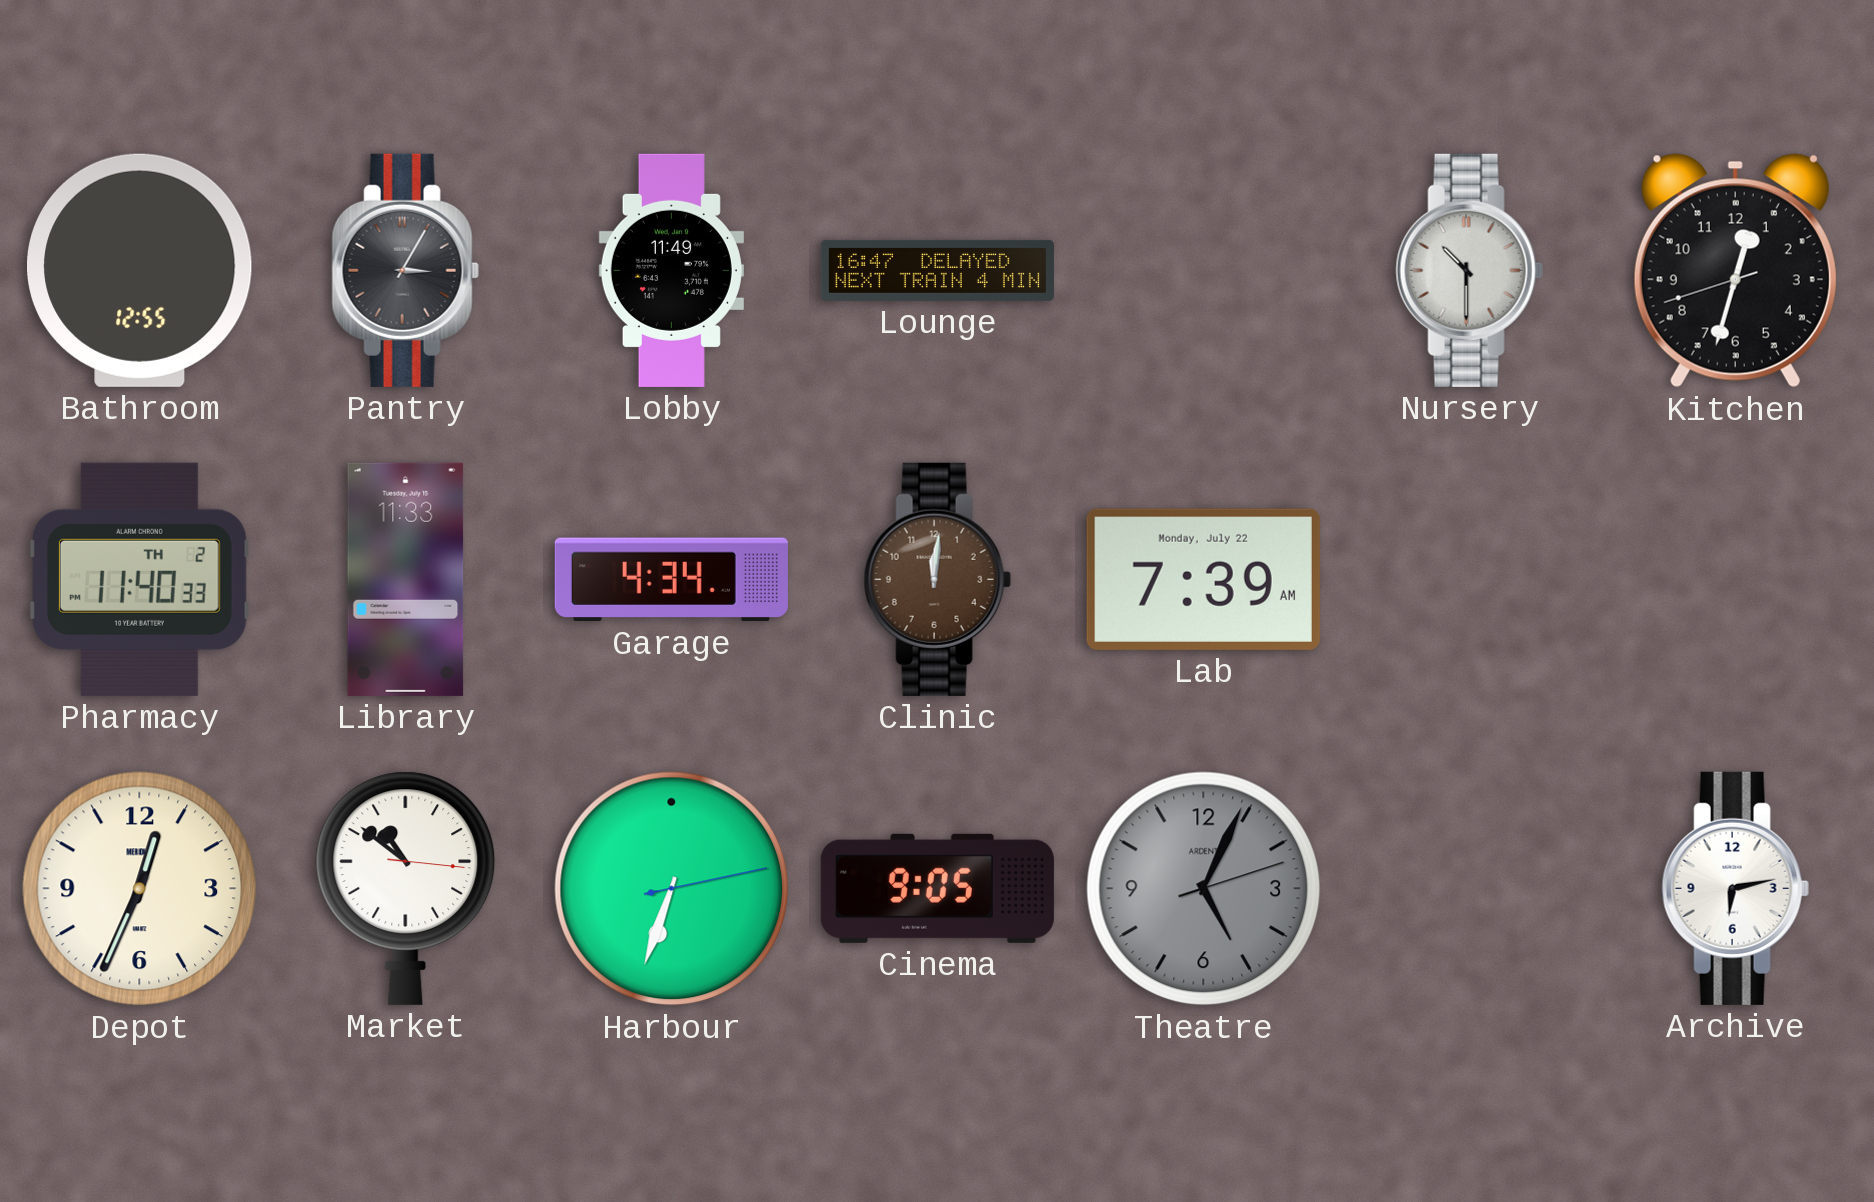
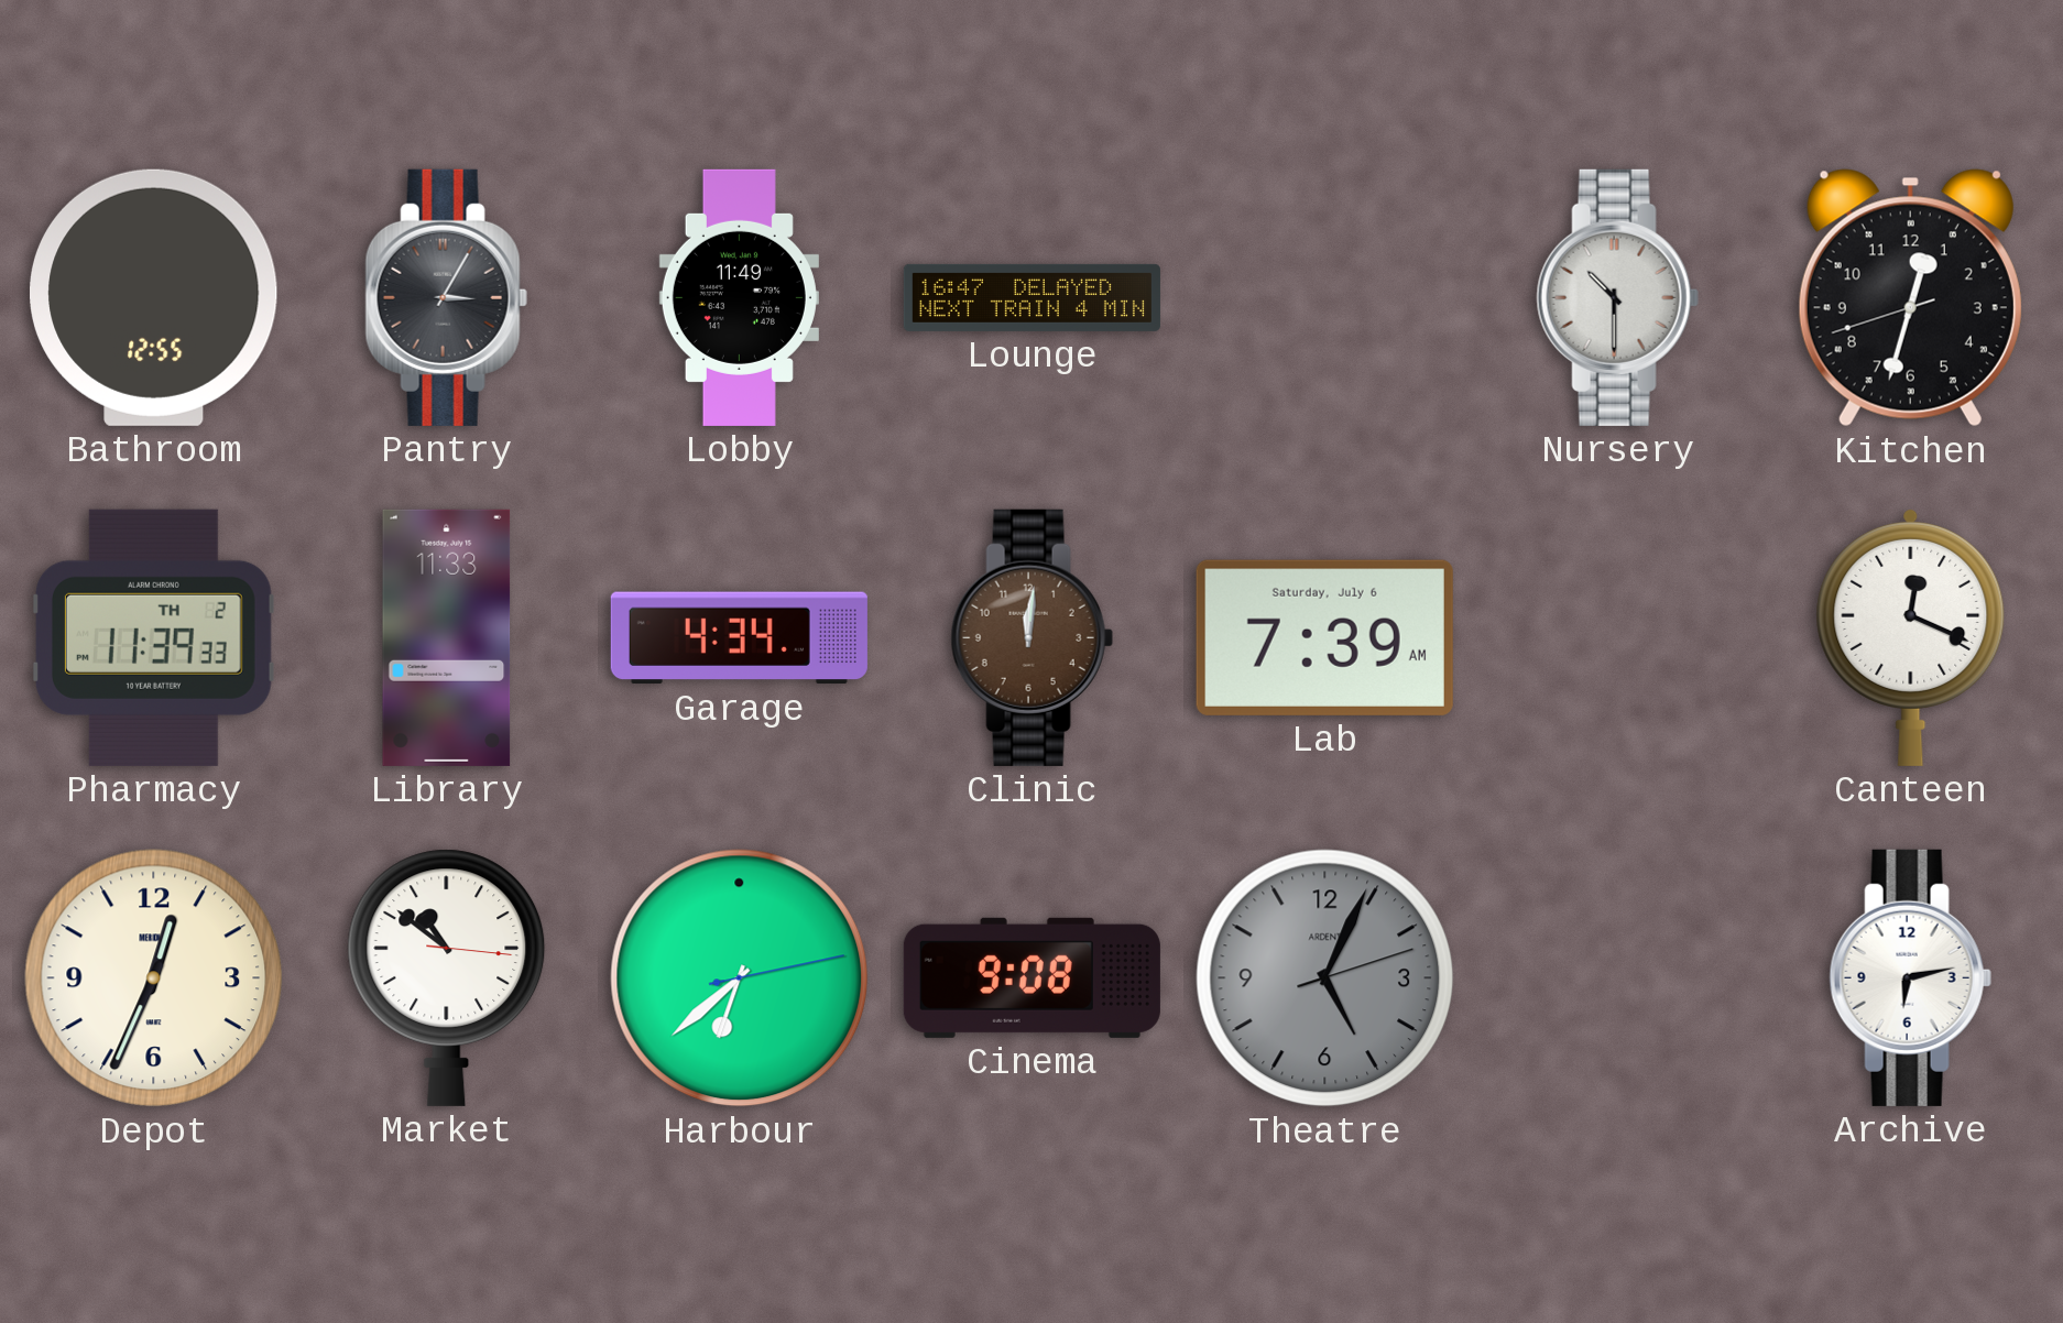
Pharmacy: 11:40 -> 11:39 (153, 637)
Lab date: Monday, July 22 -> Saturday, July 6 (1324, 637)
Canteen: none -> 12:19 (1911, 637)
Harbour: 6:33 -> 6:38 (740, 978)
Cinema: 9:05 -> 9:08 (1031, 977)
